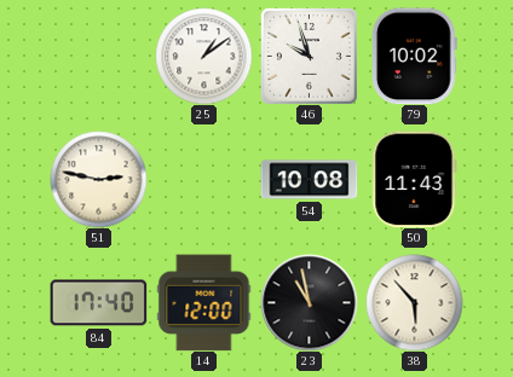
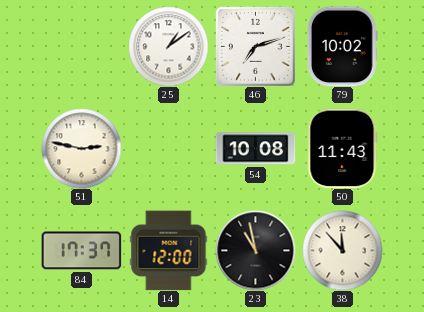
46: 9:57 -> 7:12 (255, 46)
84: 17:40 -> 17:37 (81, 251)
38: 5:53 -> 11:53 (342, 250)
